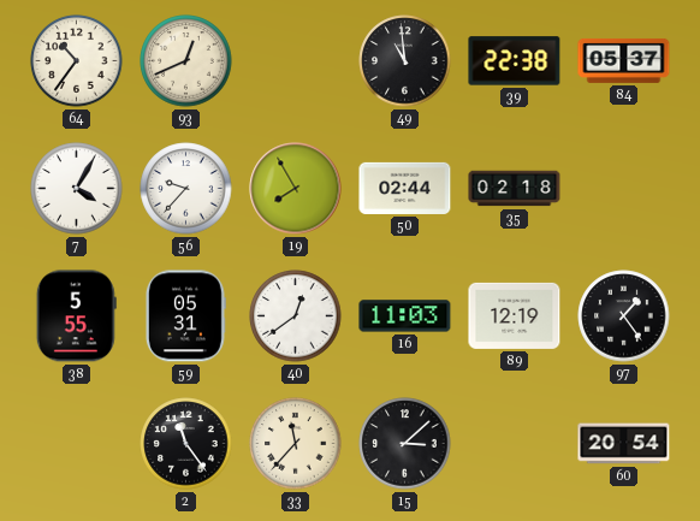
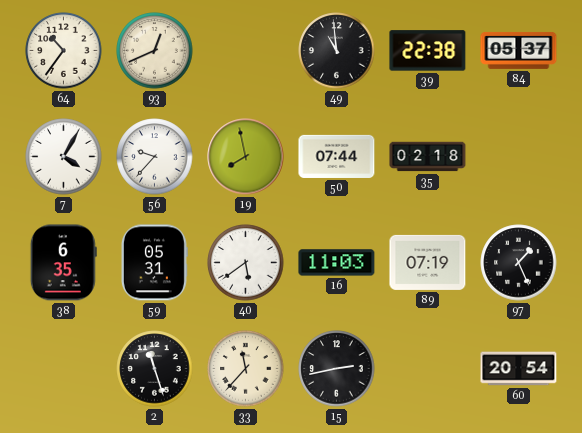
19: 7:55 -> 7:58 (246, 157)
50: 02:44 -> 07:44 (337, 156)
38: 5:55 -> 6:35 (63, 263)
40: 12:39 -> 5:39 (246, 263)
89: 12:19 -> 07:19 (428, 262)
97: 1:24 -> 1:26 (519, 263)
2: 11:24 -> 11:27 (155, 369)
15: 3:08 -> 2:43 (337, 369)
